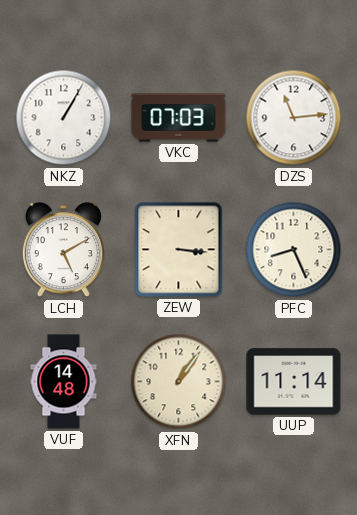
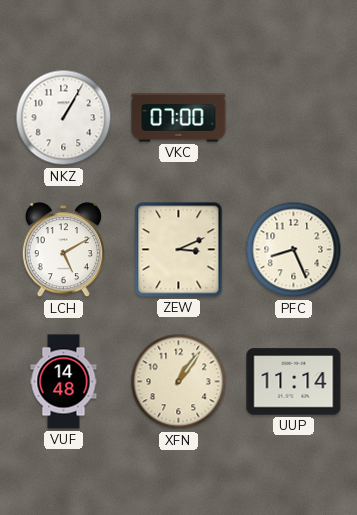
VKC: 07:03 -> 07:00 (179, 118)
DZS: 11:14 -> none (294, 118)
ZEW: 3:16 -> 3:11 (179, 250)
